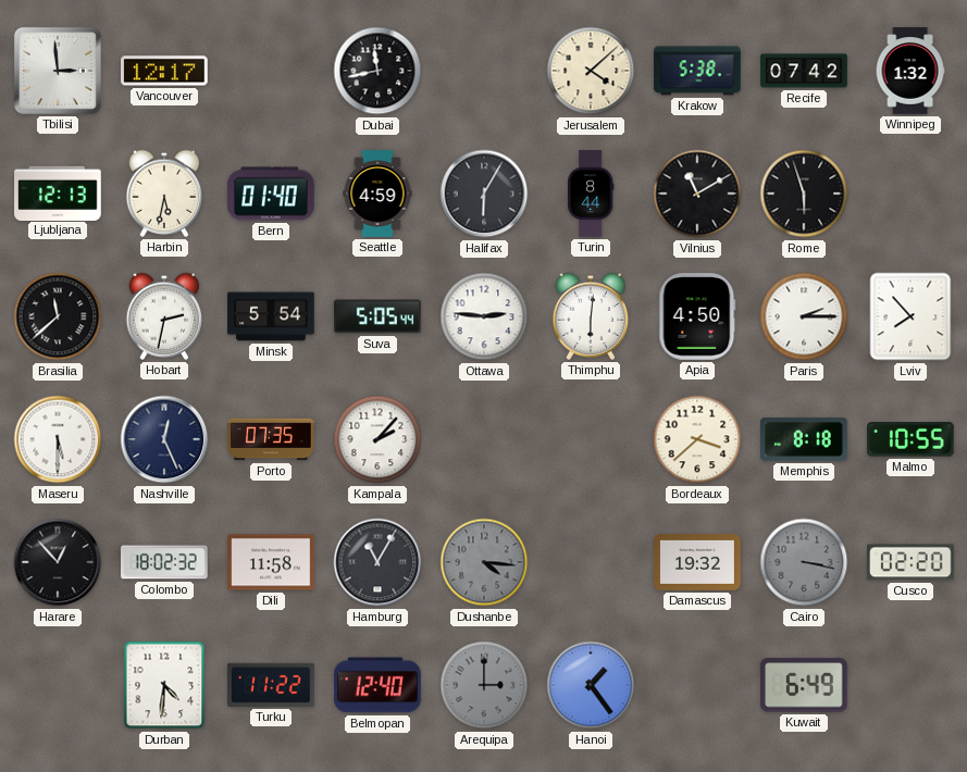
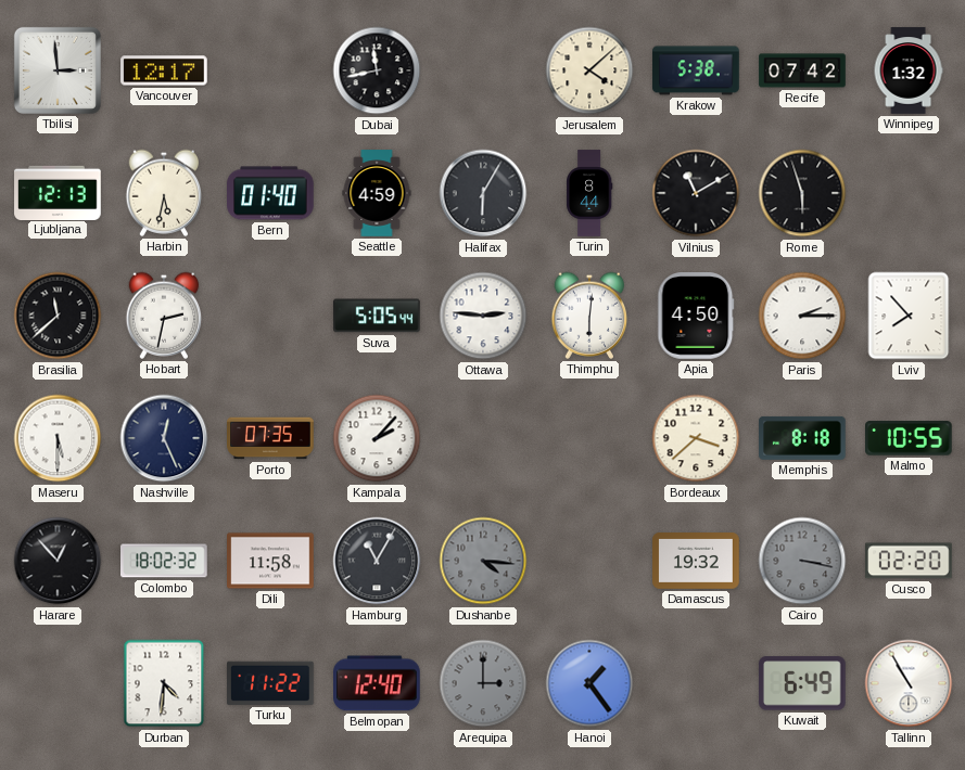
Minsk: 5:54 -> none (271, 316)
Tallinn: none -> 10:55 (909, 683)
